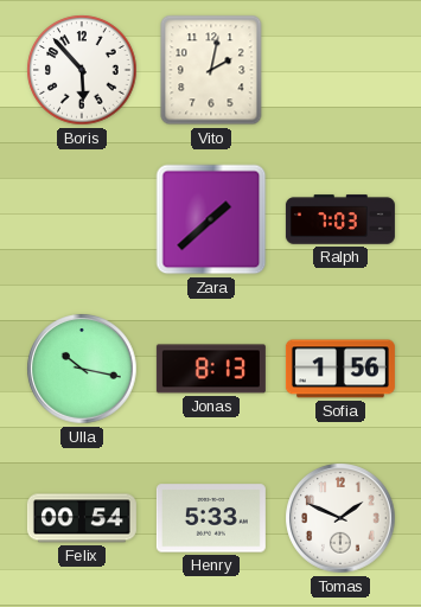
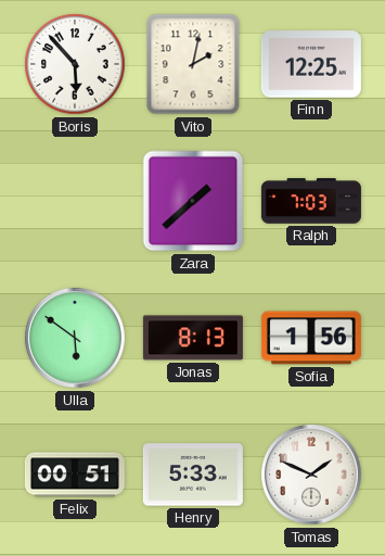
Finn: none -> 12:25 (311, 64)
Ulla: 10:17 -> 5:51 (75, 338)
Felix: 00:54 -> 00:51 (75, 475)
